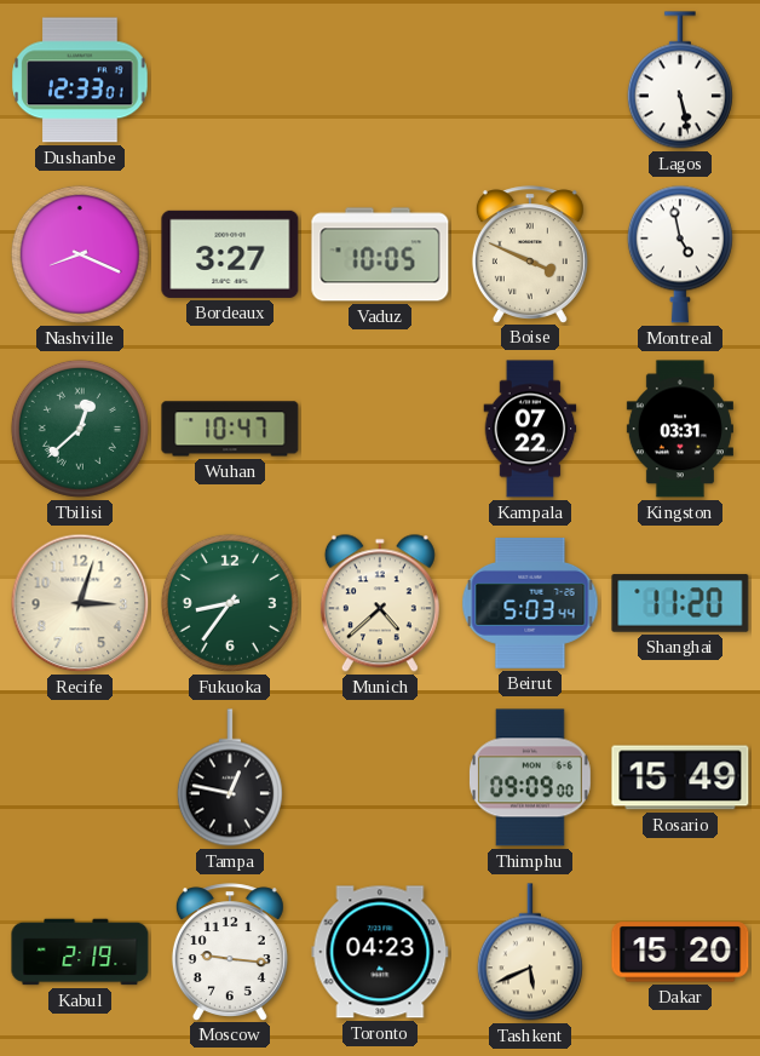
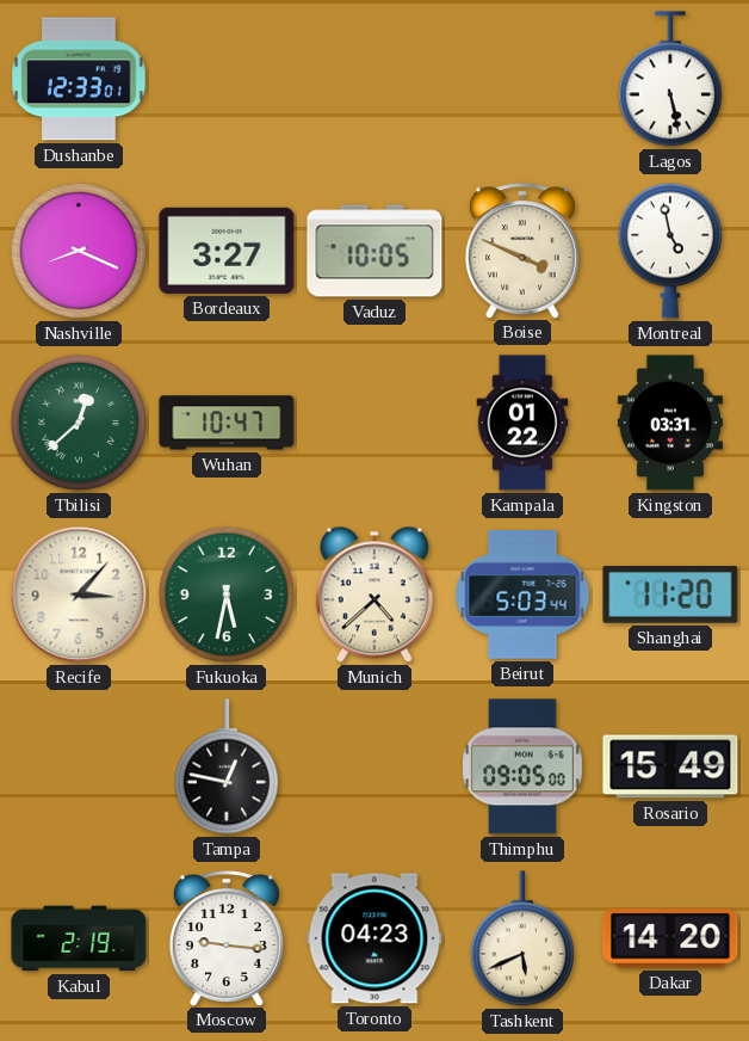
Kampala: 07:22 -> 01:22 (522, 423)
Recife: 3:03 -> 3:07 (79, 595)
Fukuoka: 8:36 -> 5:32 (227, 595)
Thimphu: 09:09 -> 09:05 (522, 766)
Dakar: 15:20 -> 14:20 (670, 938)
